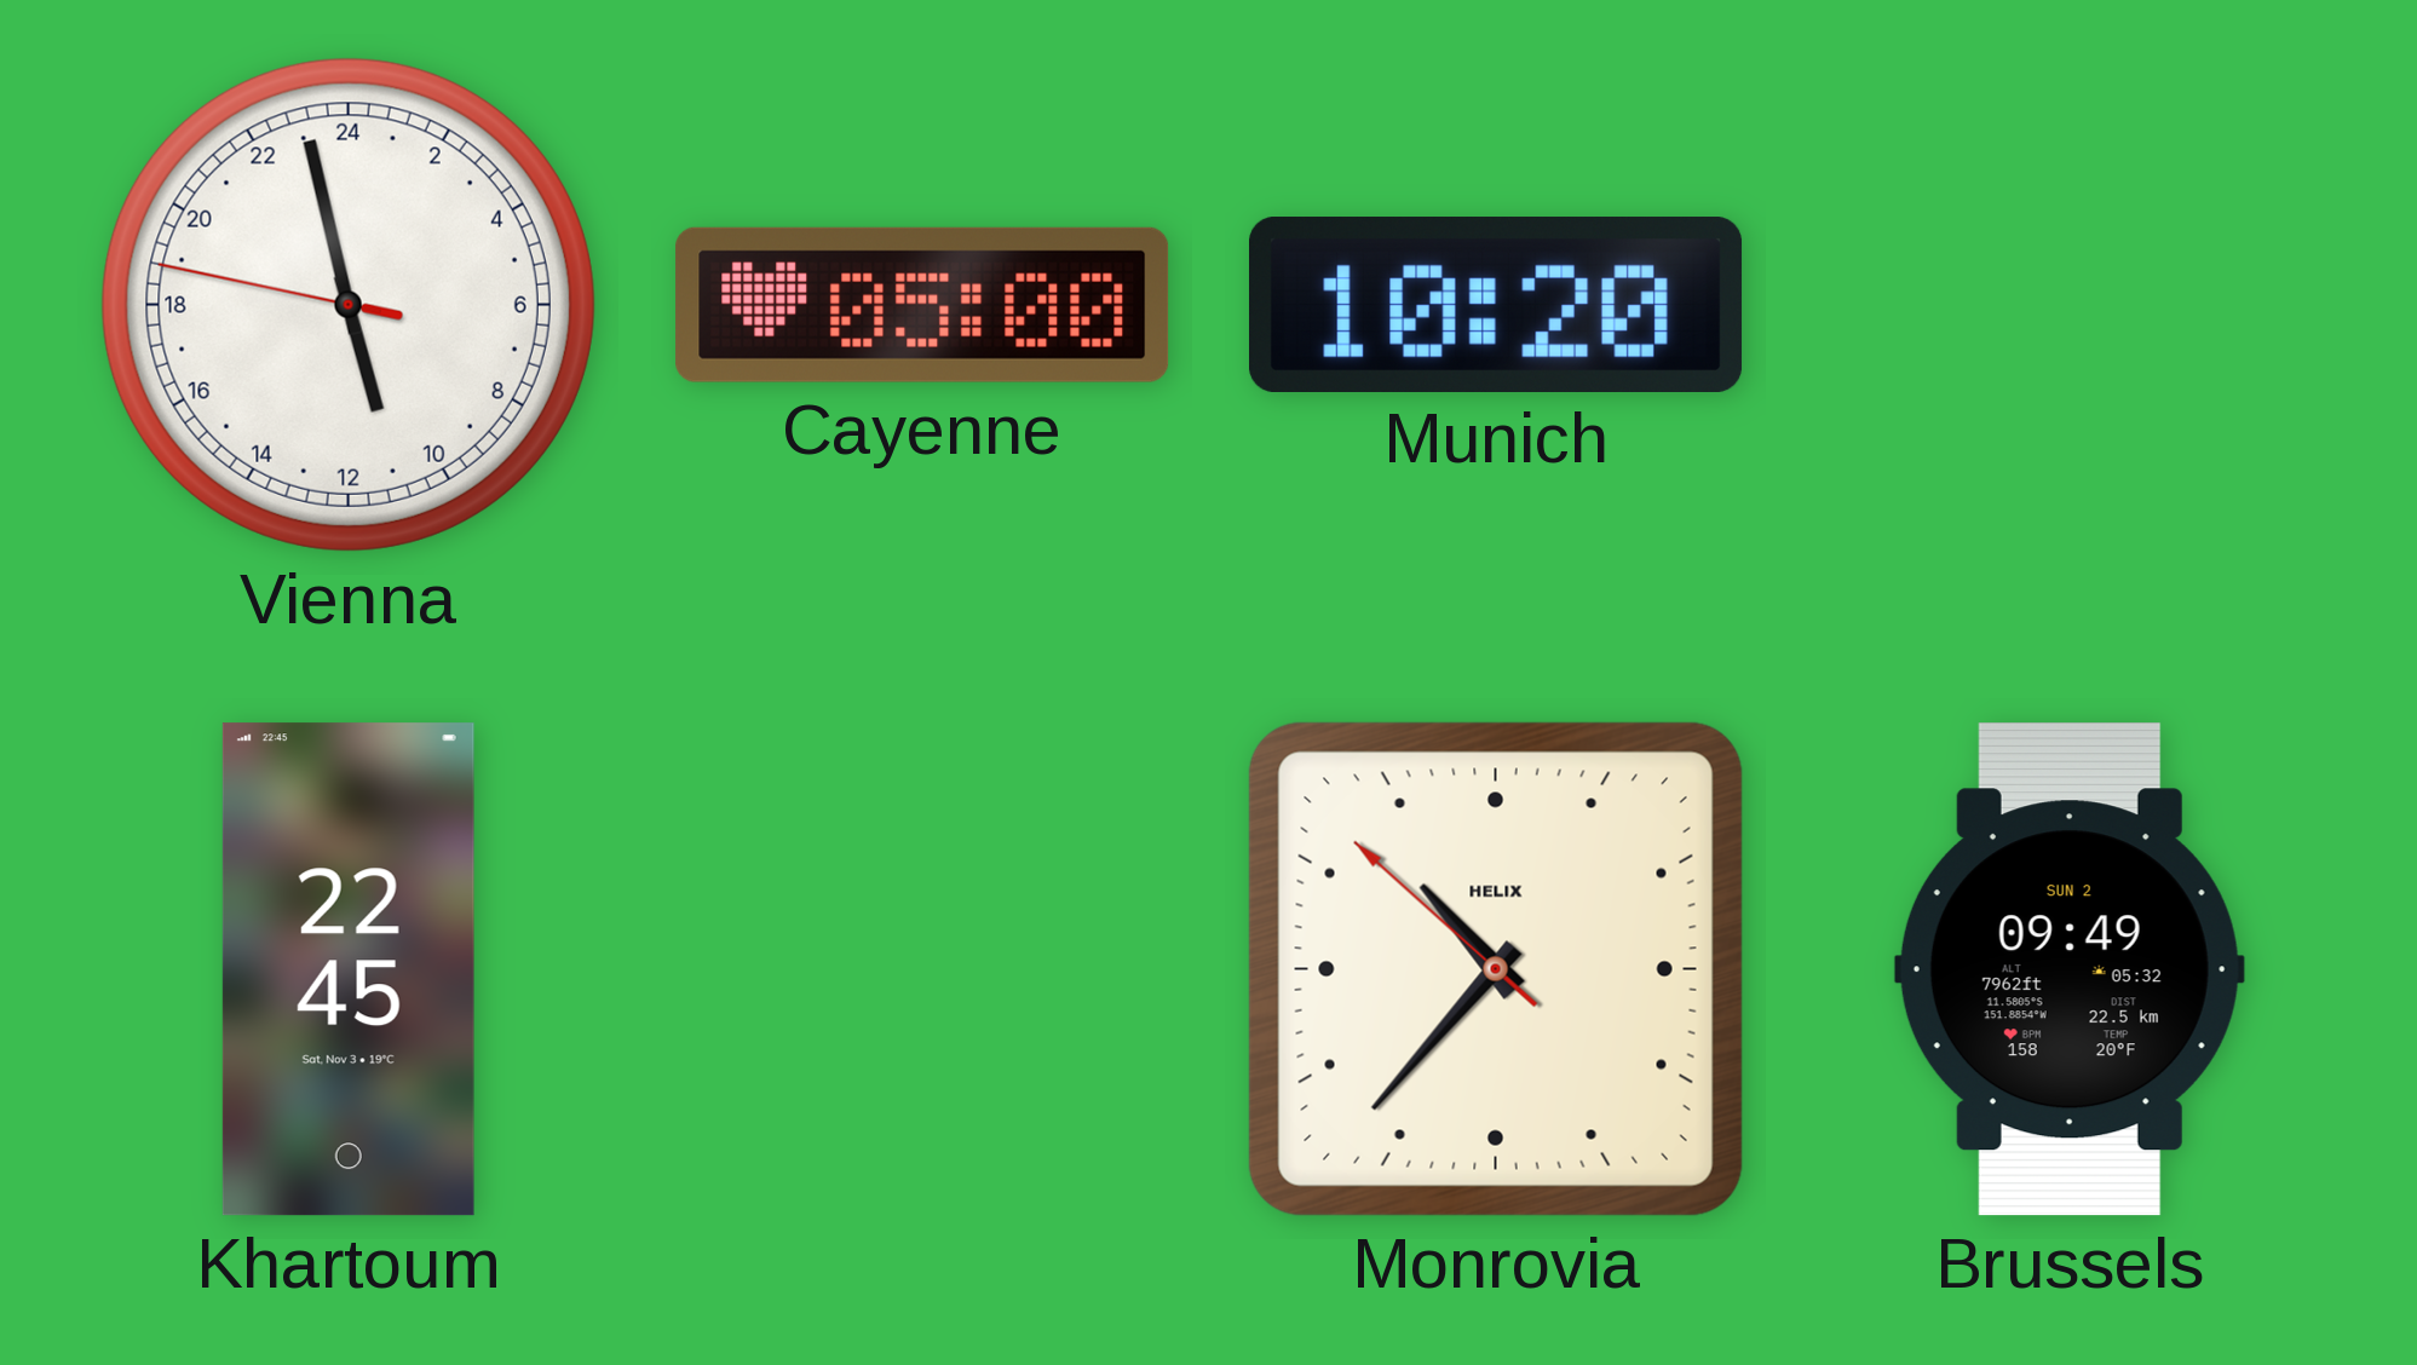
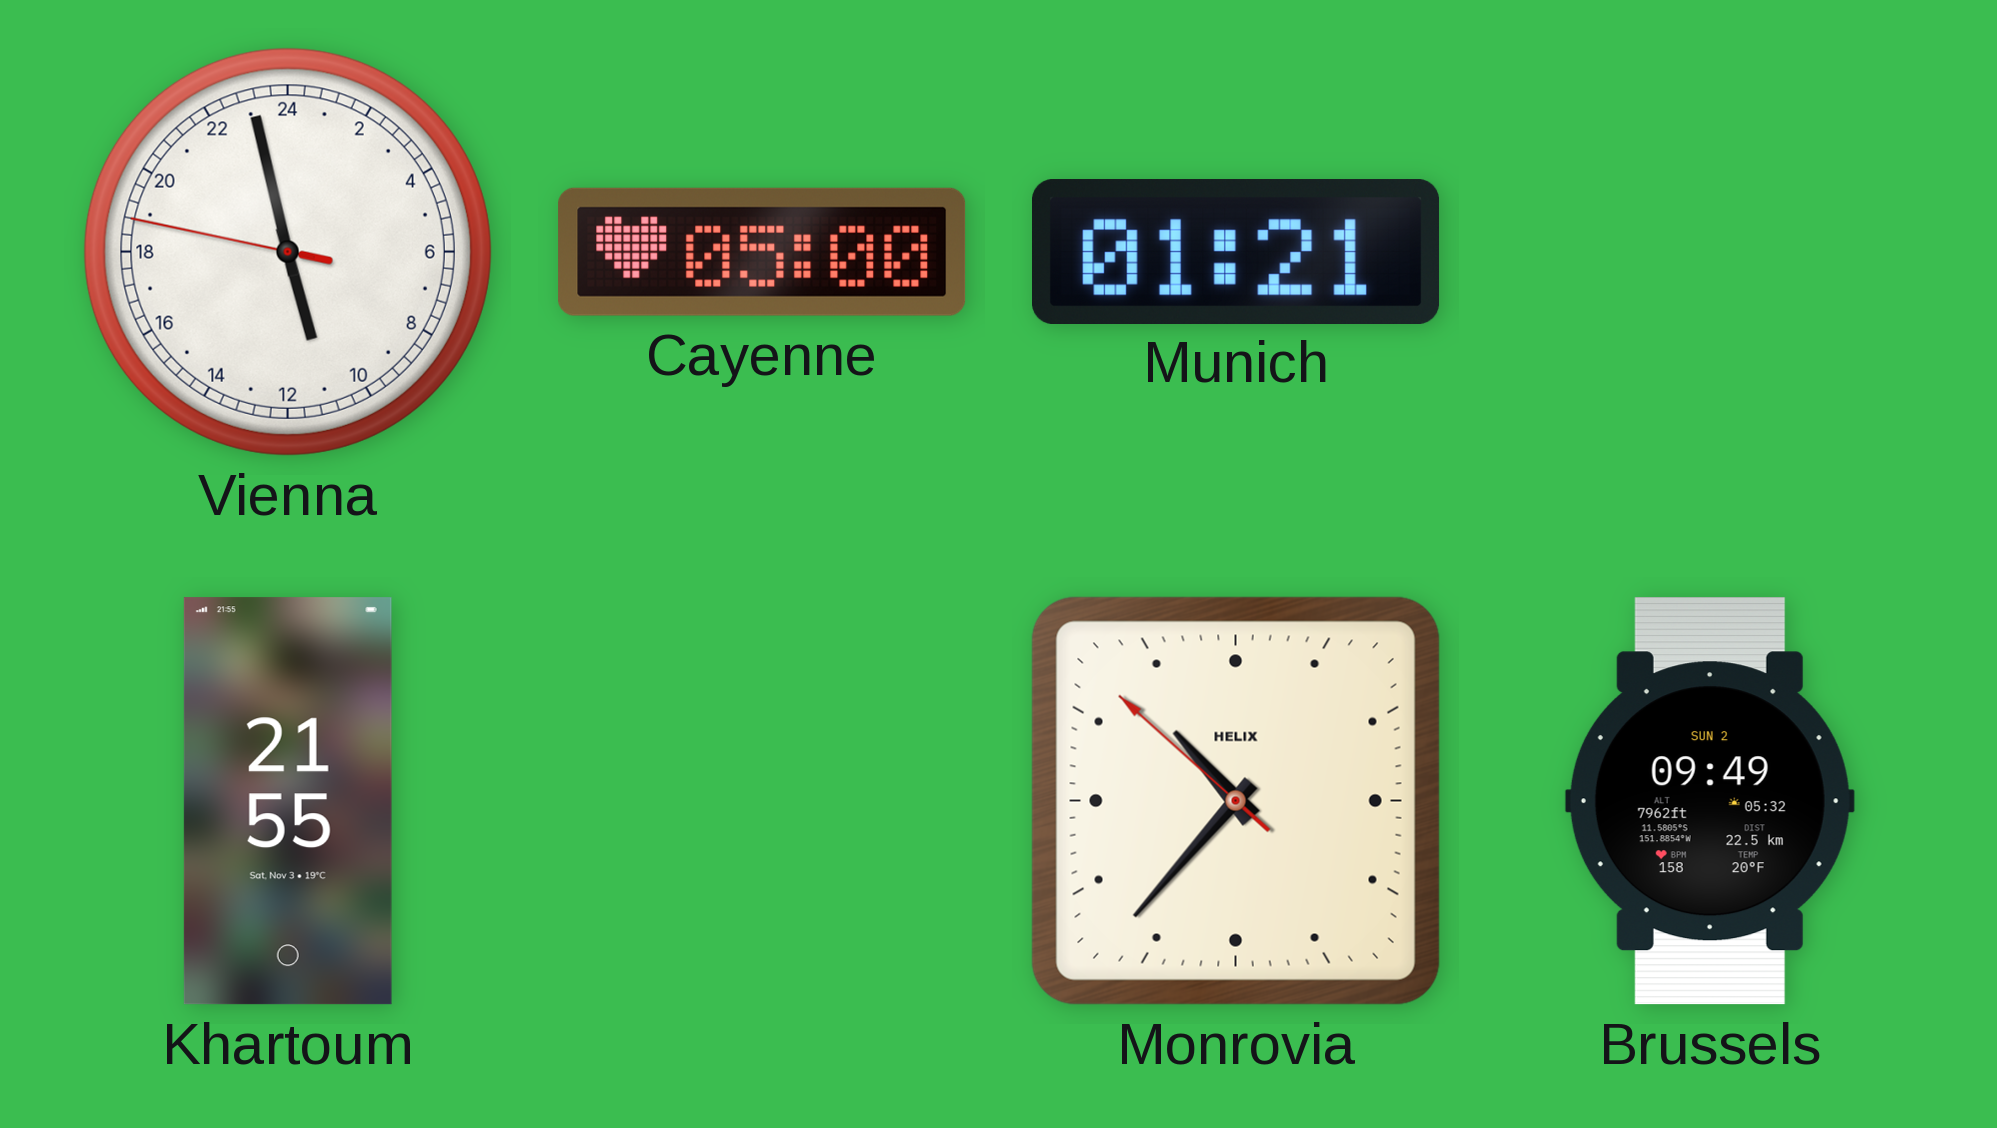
Munich: 10:20 -> 01:21 (1237, 251)
Khartoum: 22:45 -> 21:55 (288, 801)
